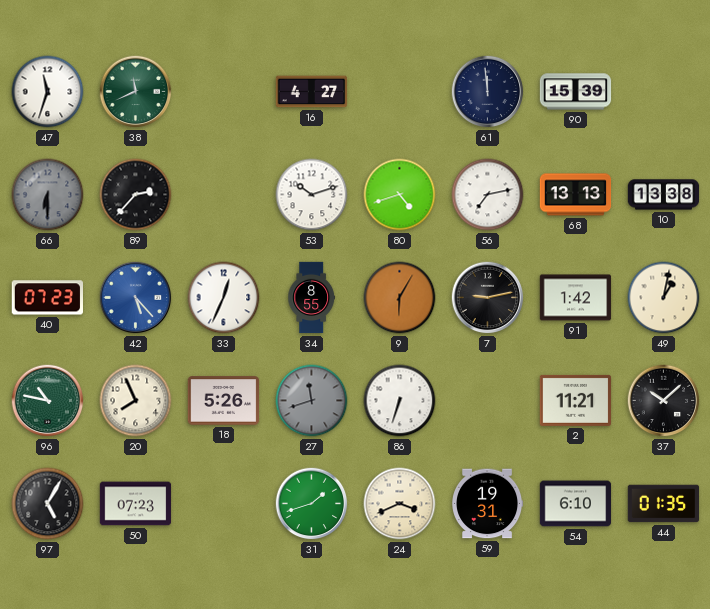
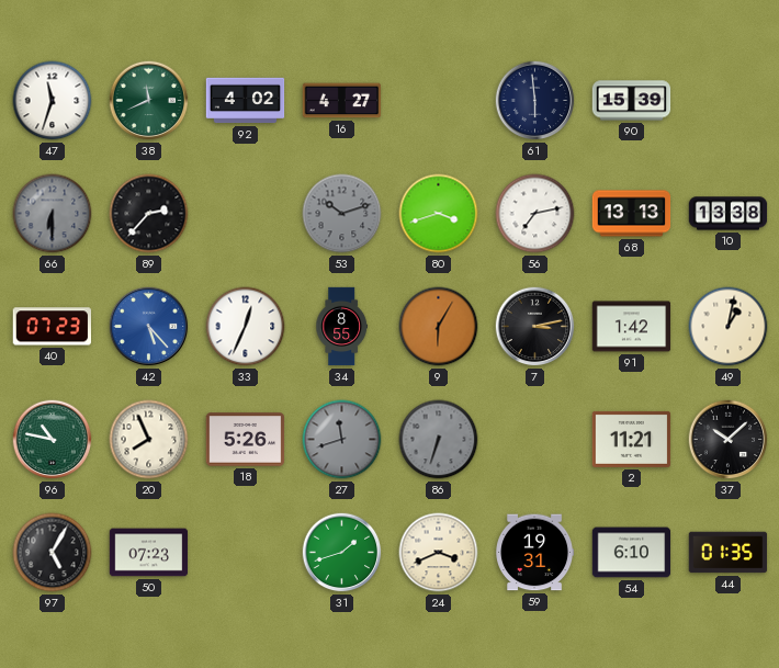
92: none -> 4:02 (246, 101)
61: 11:59 -> 5:59 (535, 101)
53 dial: white -> grey (342, 214)
80: 4:42 -> 3:42 (439, 214)
7: 9:13 -> 3:13 (535, 327)
86 dial: white -> grey (439, 440)
